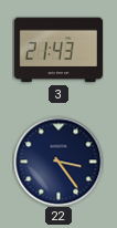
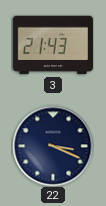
22: 3:24 -> 3:19 (53, 146)
